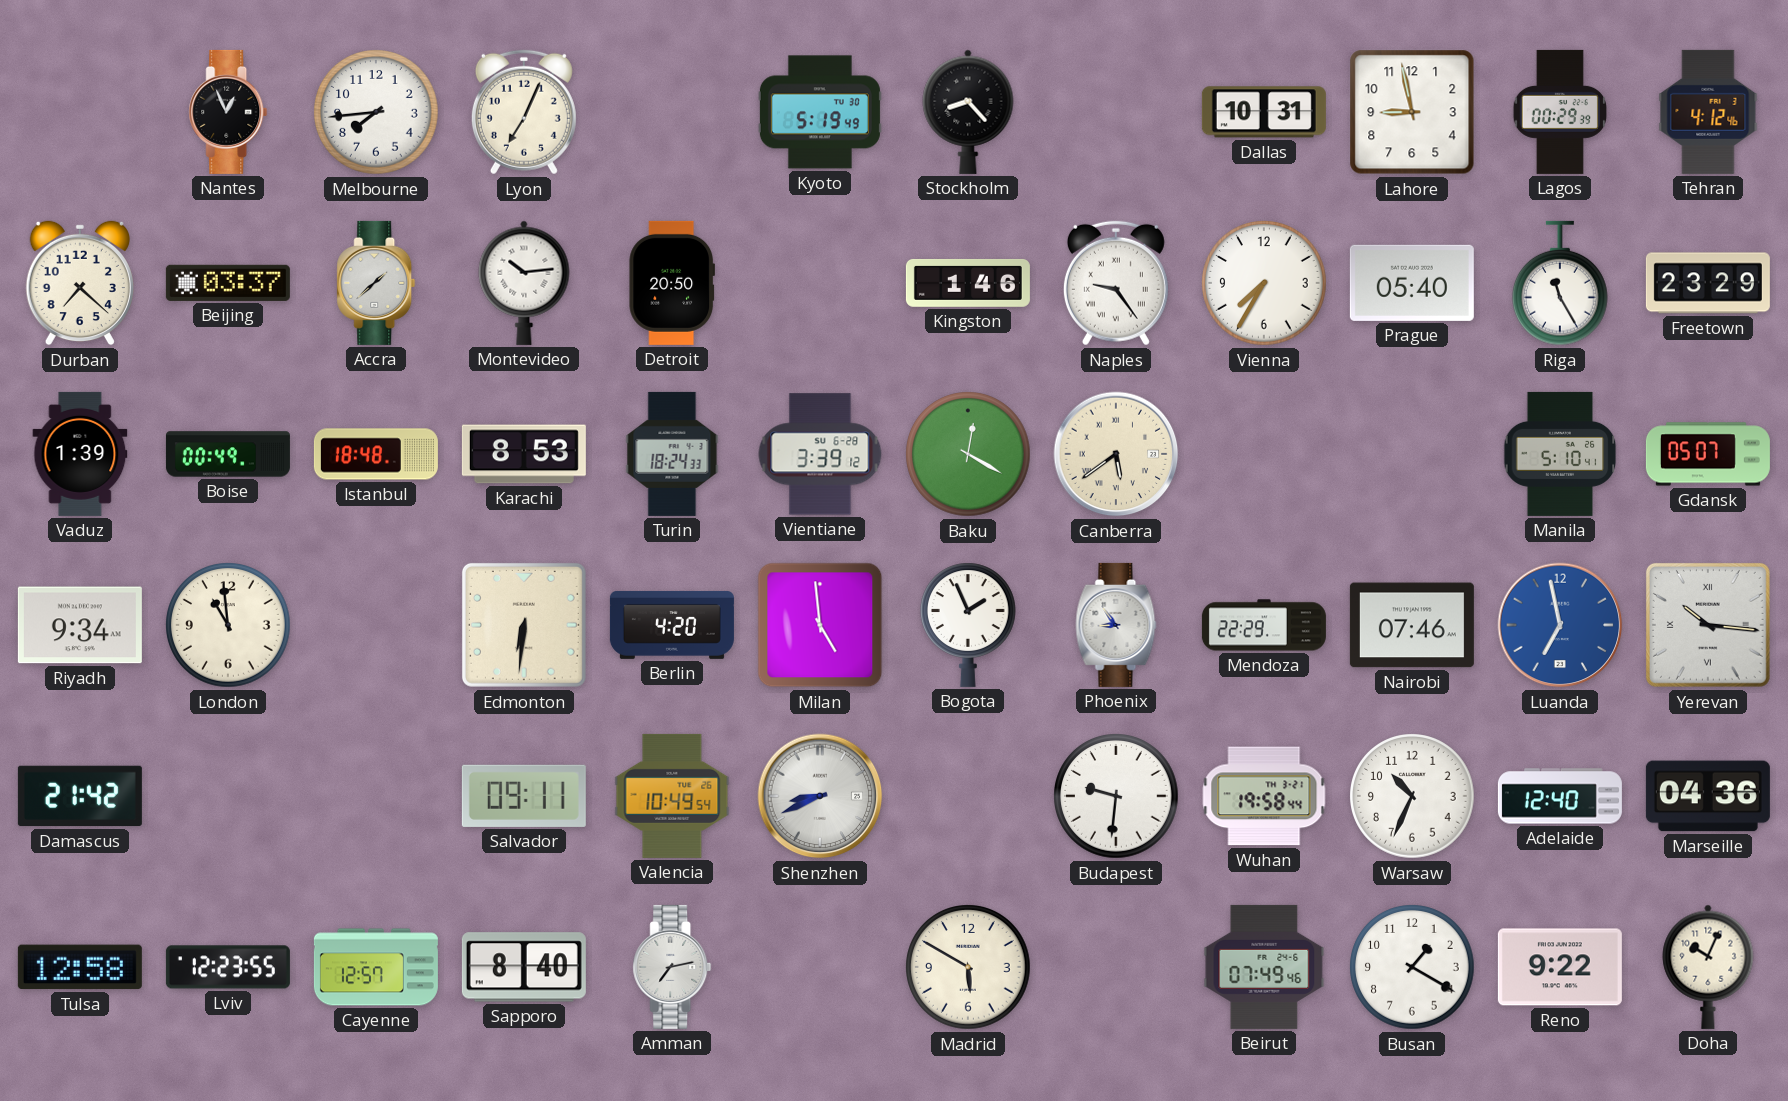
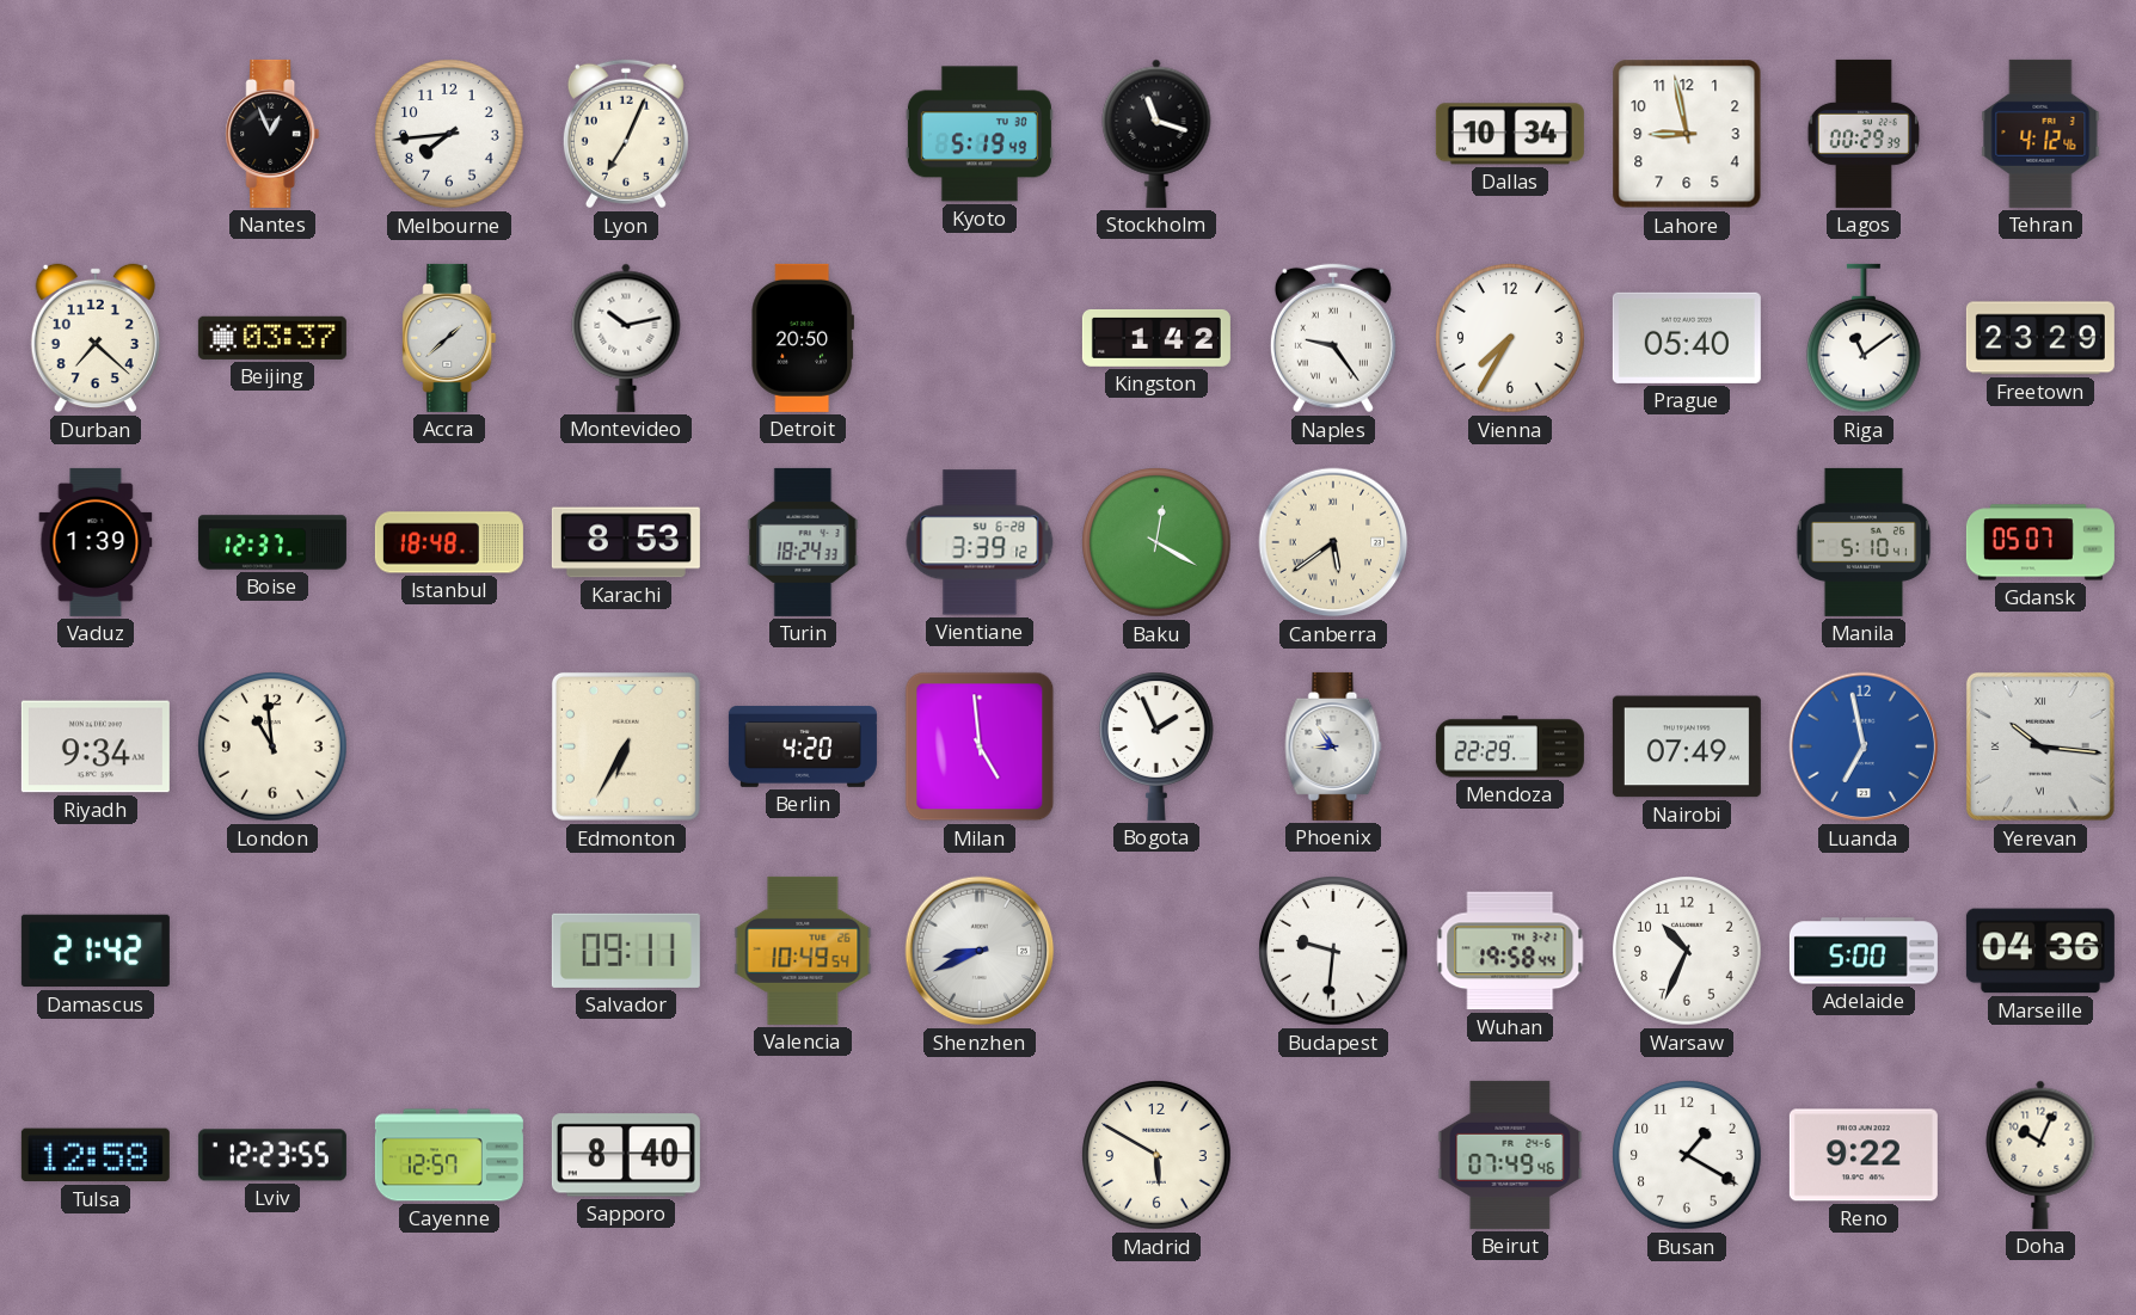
Stockholm: 8:23 -> 11:18 (1156, 134)
Dallas: 10:31 -> 10:34 (1510, 134)
Montevideo: 10:14 -> 10:13 (626, 338)
Kingston: 1:46 -> 1:42 (1156, 338)
Riga: 11:25 -> 11:09 (1865, 338)
Boise: 00:49 -> 12:37 (272, 542)
Edmonton: 6:31 -> 6:35 (626, 746)
Nairobi: 07:46 -> 07:49 (1687, 746)
Adelaide: 12:40 -> 5:00 (1864, 951)
Amman: 7:13 -> none (672, 967)
